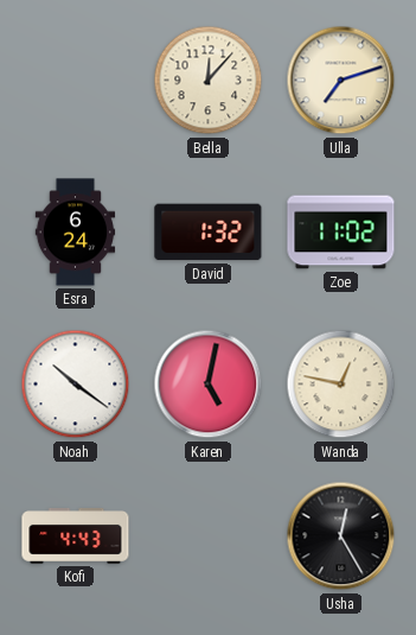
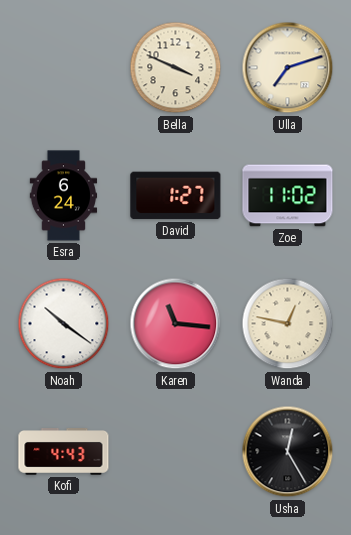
Bella: 12:07 -> 3:49 (176, 68)
David: 1:32 -> 1:27 (176, 196)
Karen: 5:02 -> 11:16 (176, 324)
